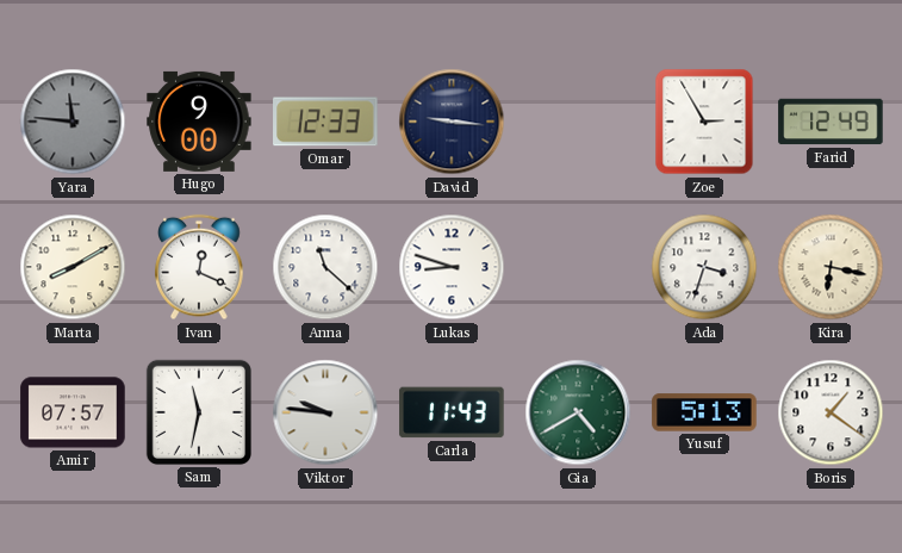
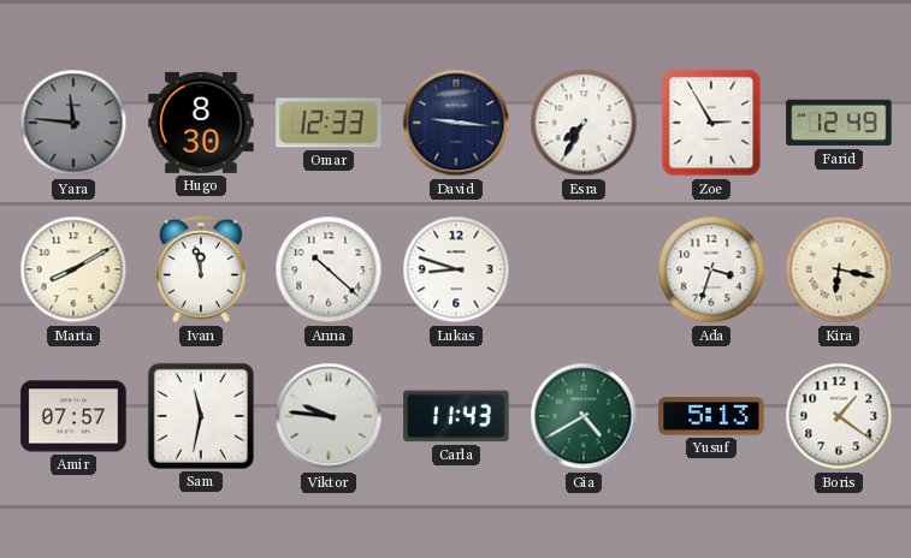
Hugo: 9:00 -> 8:30 (201, 123)
Esra: none -> 7:35 (584, 123)
Ivan: 12:19 -> 11:58 (201, 269)
Anna: 11:22 -> 10:22 (329, 269)
